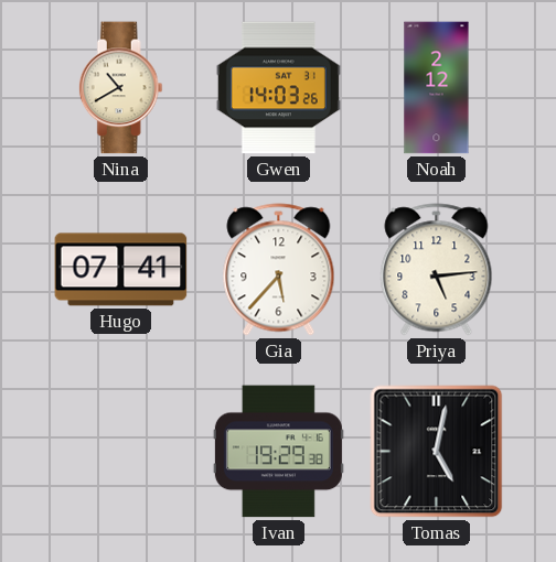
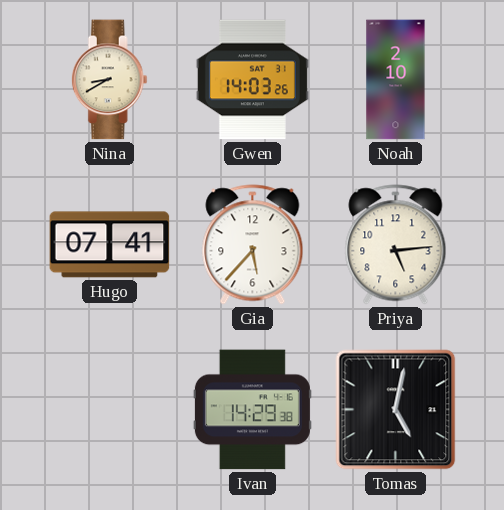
Nina: 10:40 -> 8:40 (109, 80)
Noah: 2:12 -> 2:10 (396, 80)
Ivan: 19:29 -> 14:29 (252, 410)
